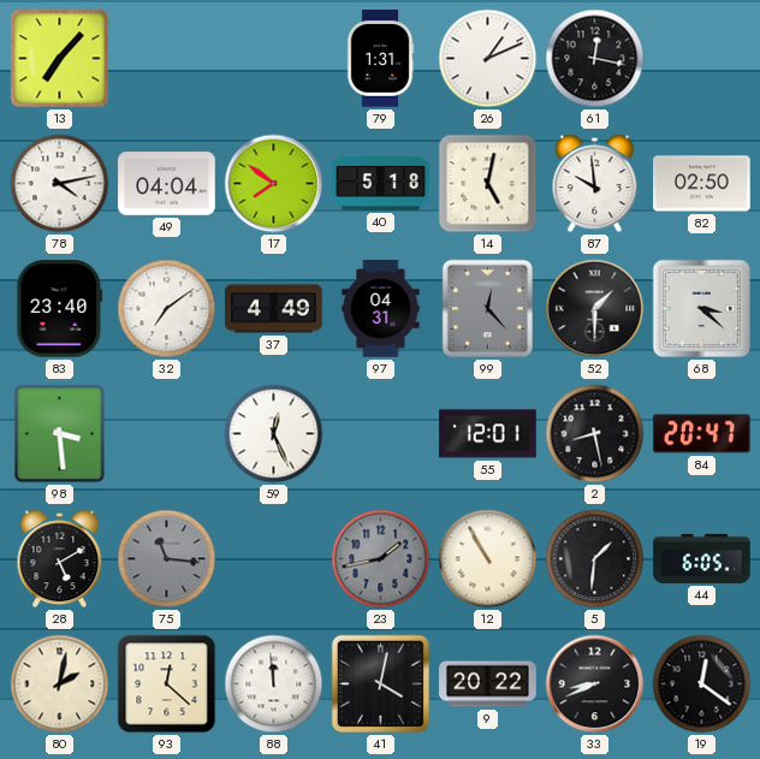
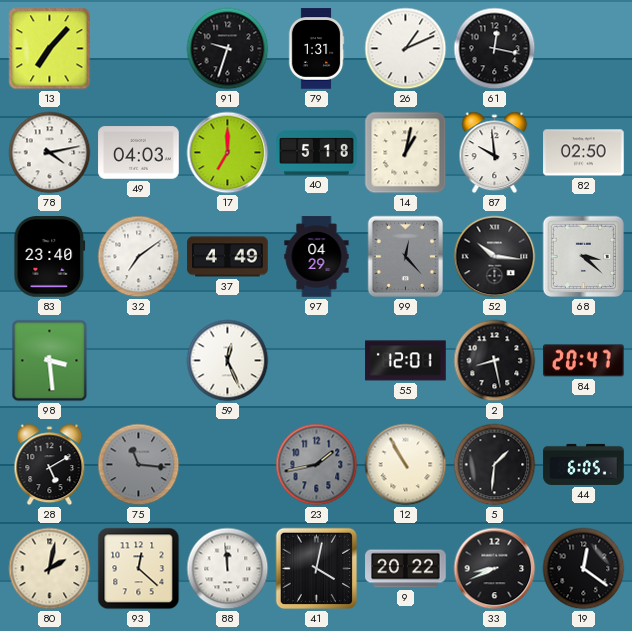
91: none -> 9:33 (228, 49)
49: 04:04 -> 04:03 (139, 153)
17: 7:51 -> 7:00 (228, 153)
14: 5:02 -> 1:02 (406, 153)
97: 04:31 -> 04:29 (317, 257)
52: 1:30 -> 10:16 (495, 257)
